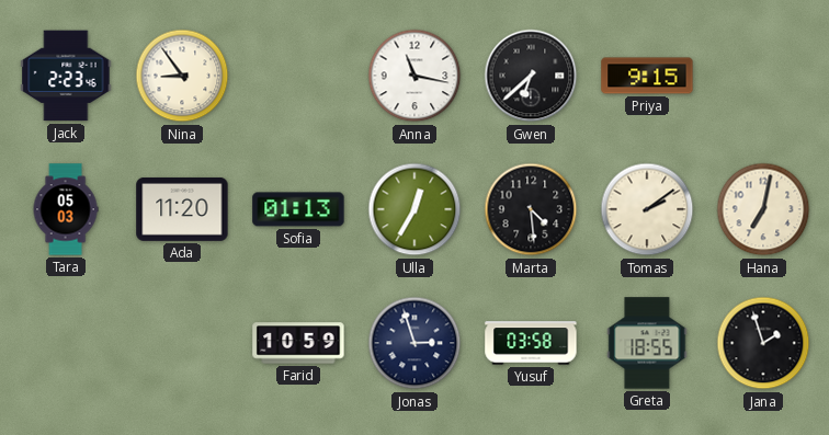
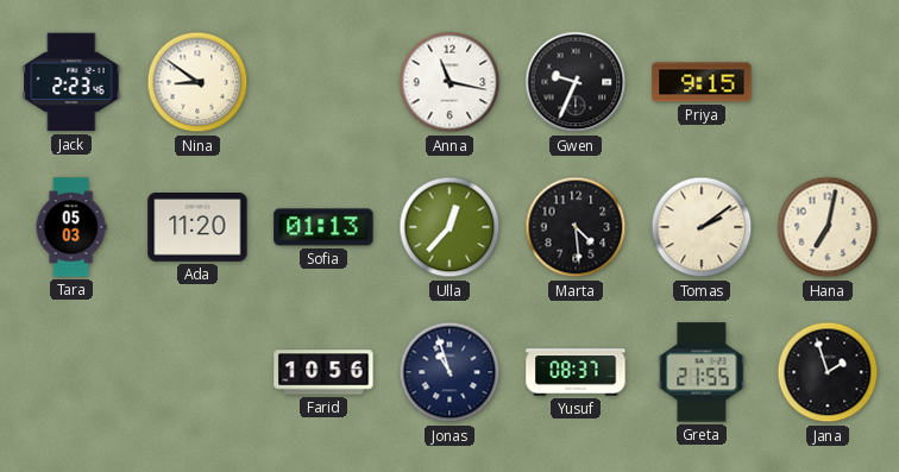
Nina: 8:54 -> 8:51 (197, 82)
Gwen: 6:38 -> 9:34 (576, 82)
Ulla: 12:35 -> 12:37 (449, 227)
Farid: 10:59 -> 10:56 (323, 372)
Jonas: 2:57 -> 10:57 (449, 372)
Yusuf: 03:58 -> 08:37 (576, 372)
Greta: 18:55 -> 21:55 (702, 372)
